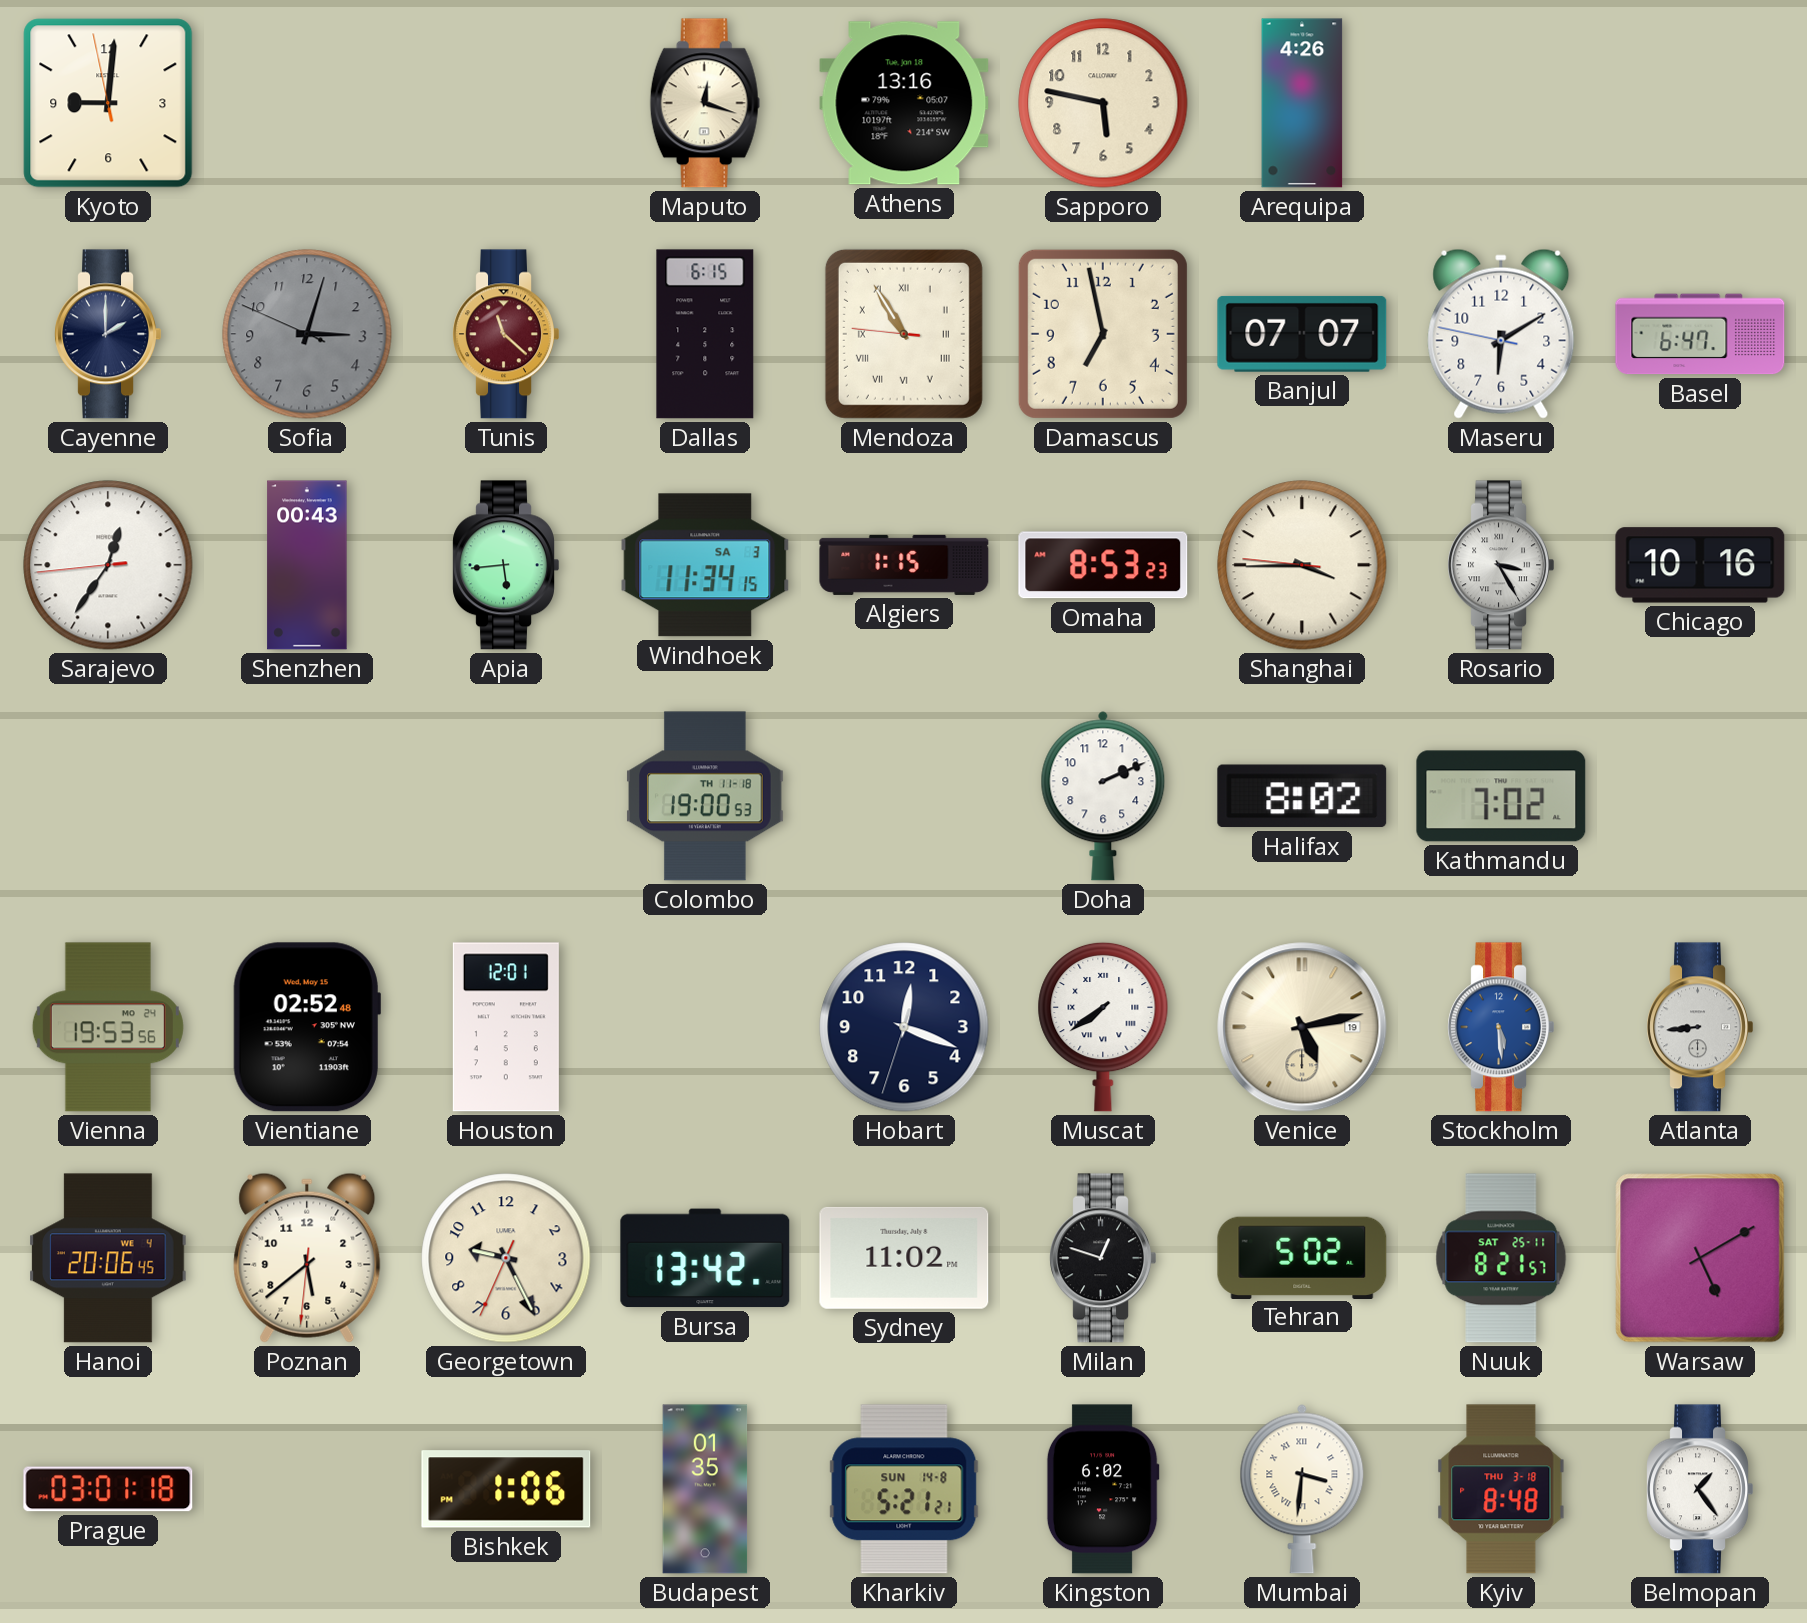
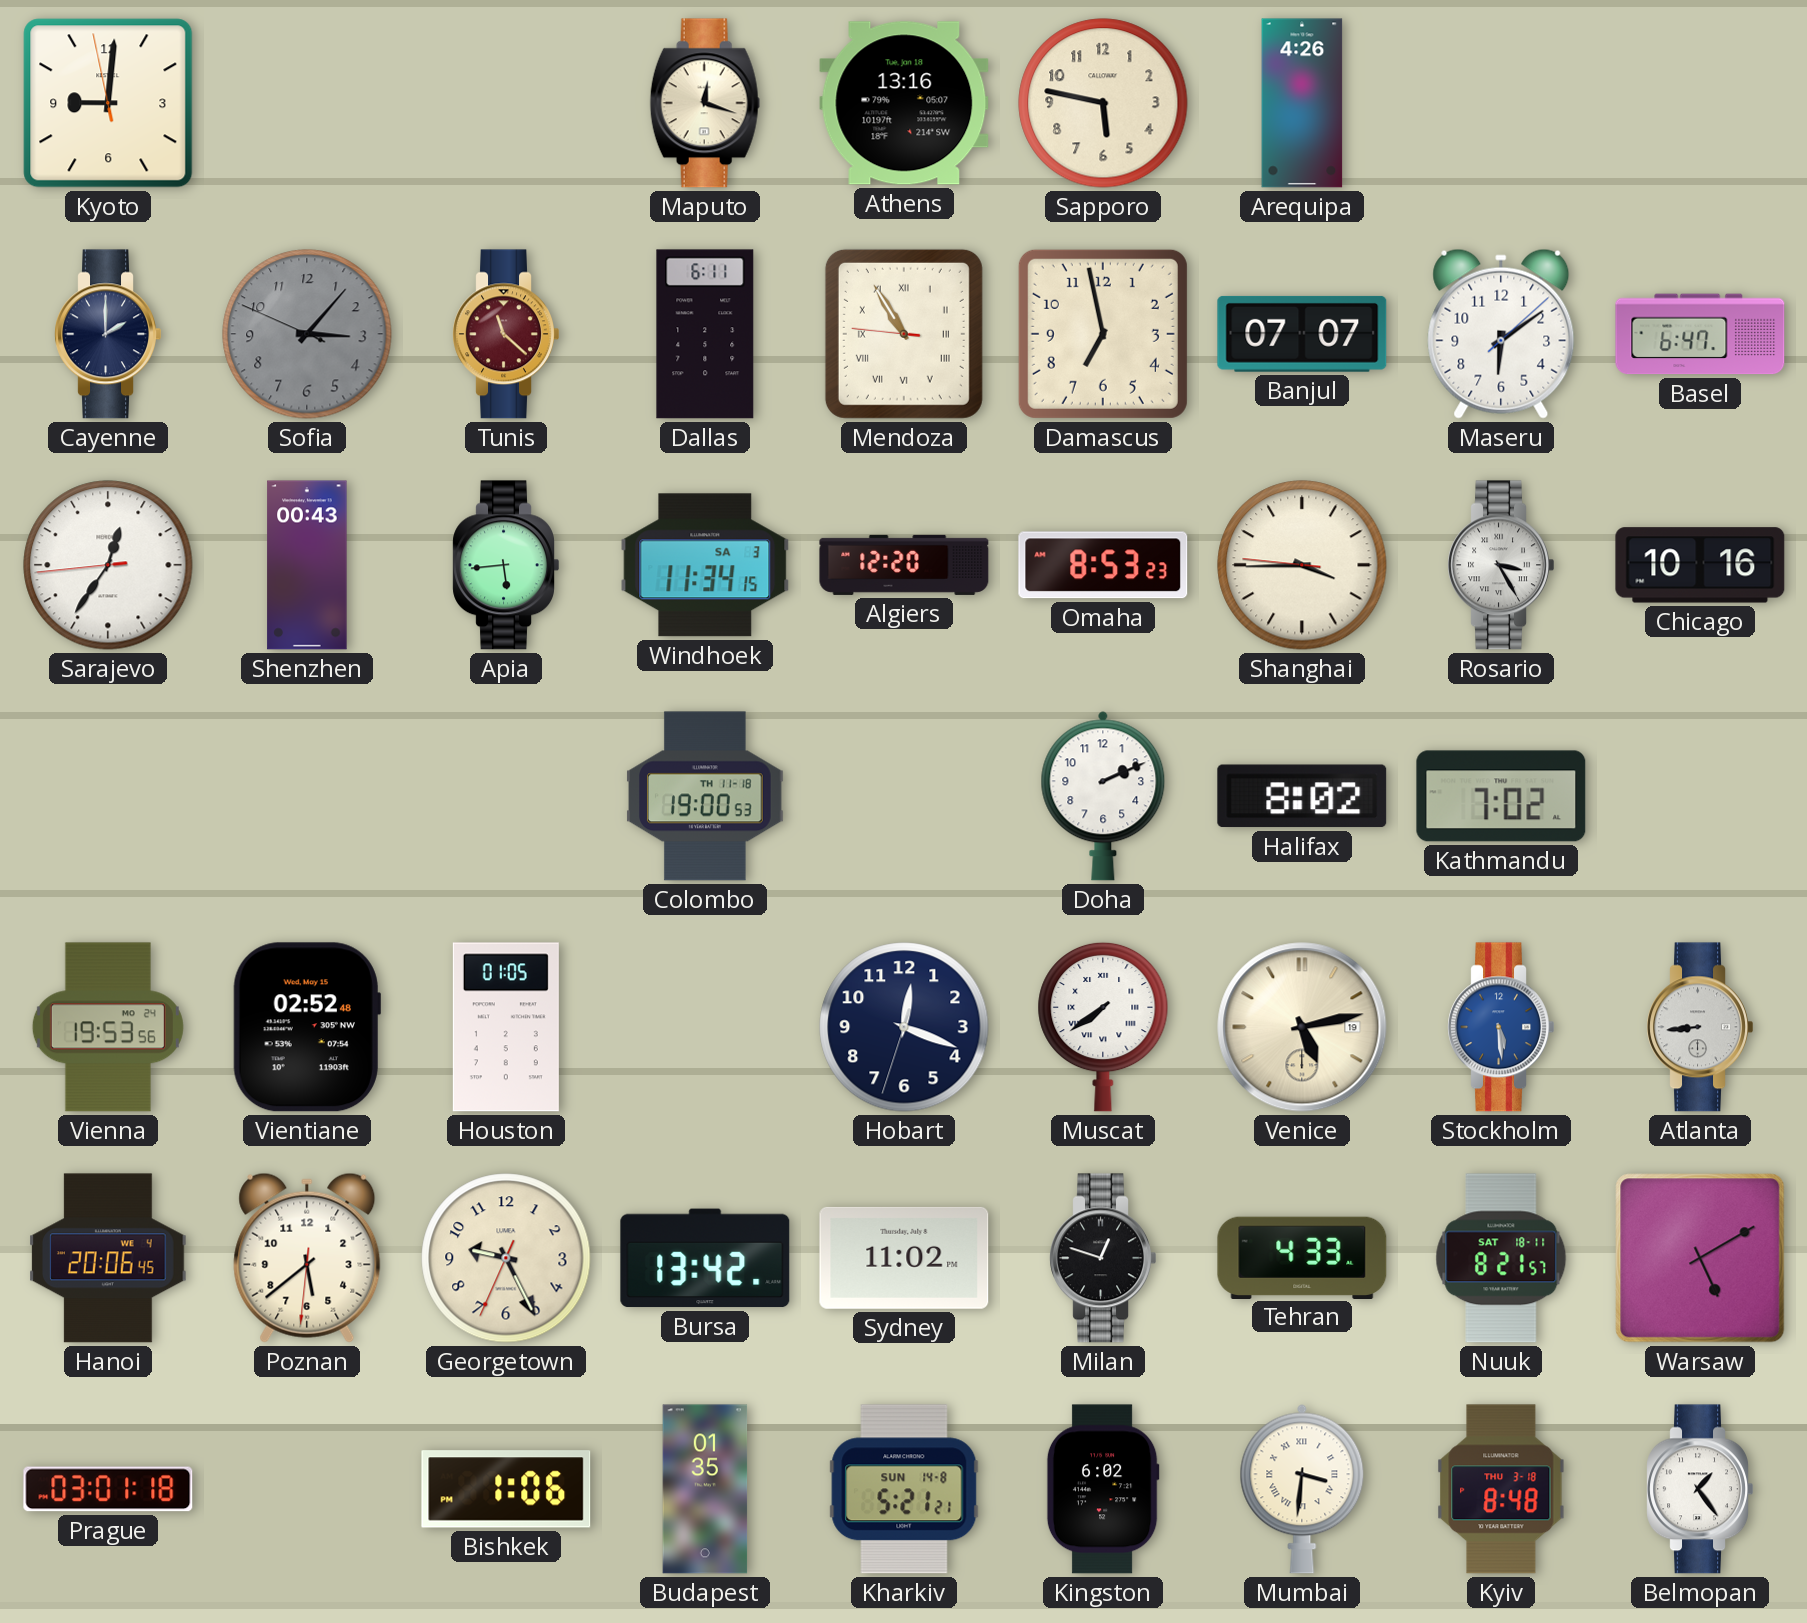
Sofia: 3:02 -> 3:06 (307, 334)
Dallas: 6:15 -> 6:11 (705, 334)
Maseru: 6:09:47 -> 6:09:08 (1501, 334)
Algiers: 1:15 -> 12:20 (904, 565)
Houston: 12:01 -> 01:05 (506, 1027)
Tehran: 5:02 -> 4:33 (1302, 1257)
Nuuk date: SAT 25-11 -> SAT 18-11 (1501, 1258)
